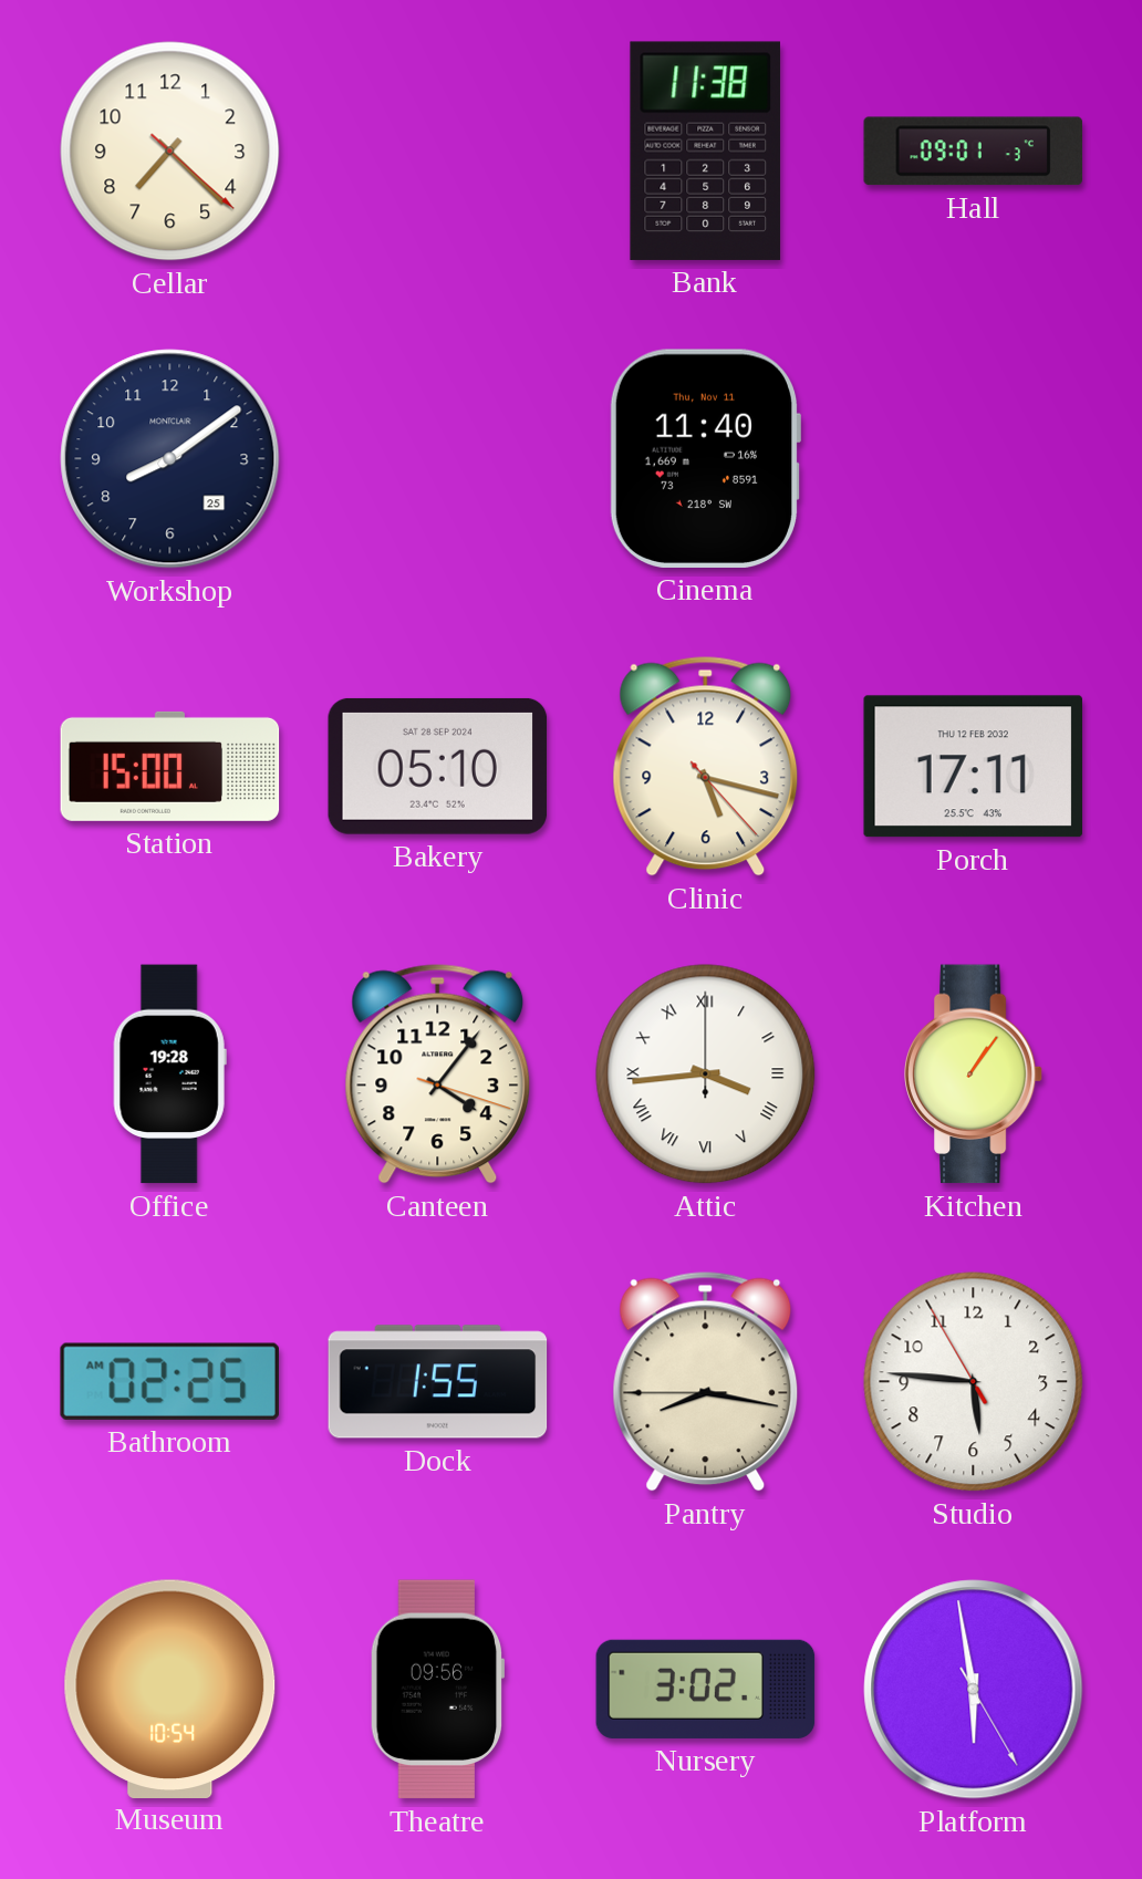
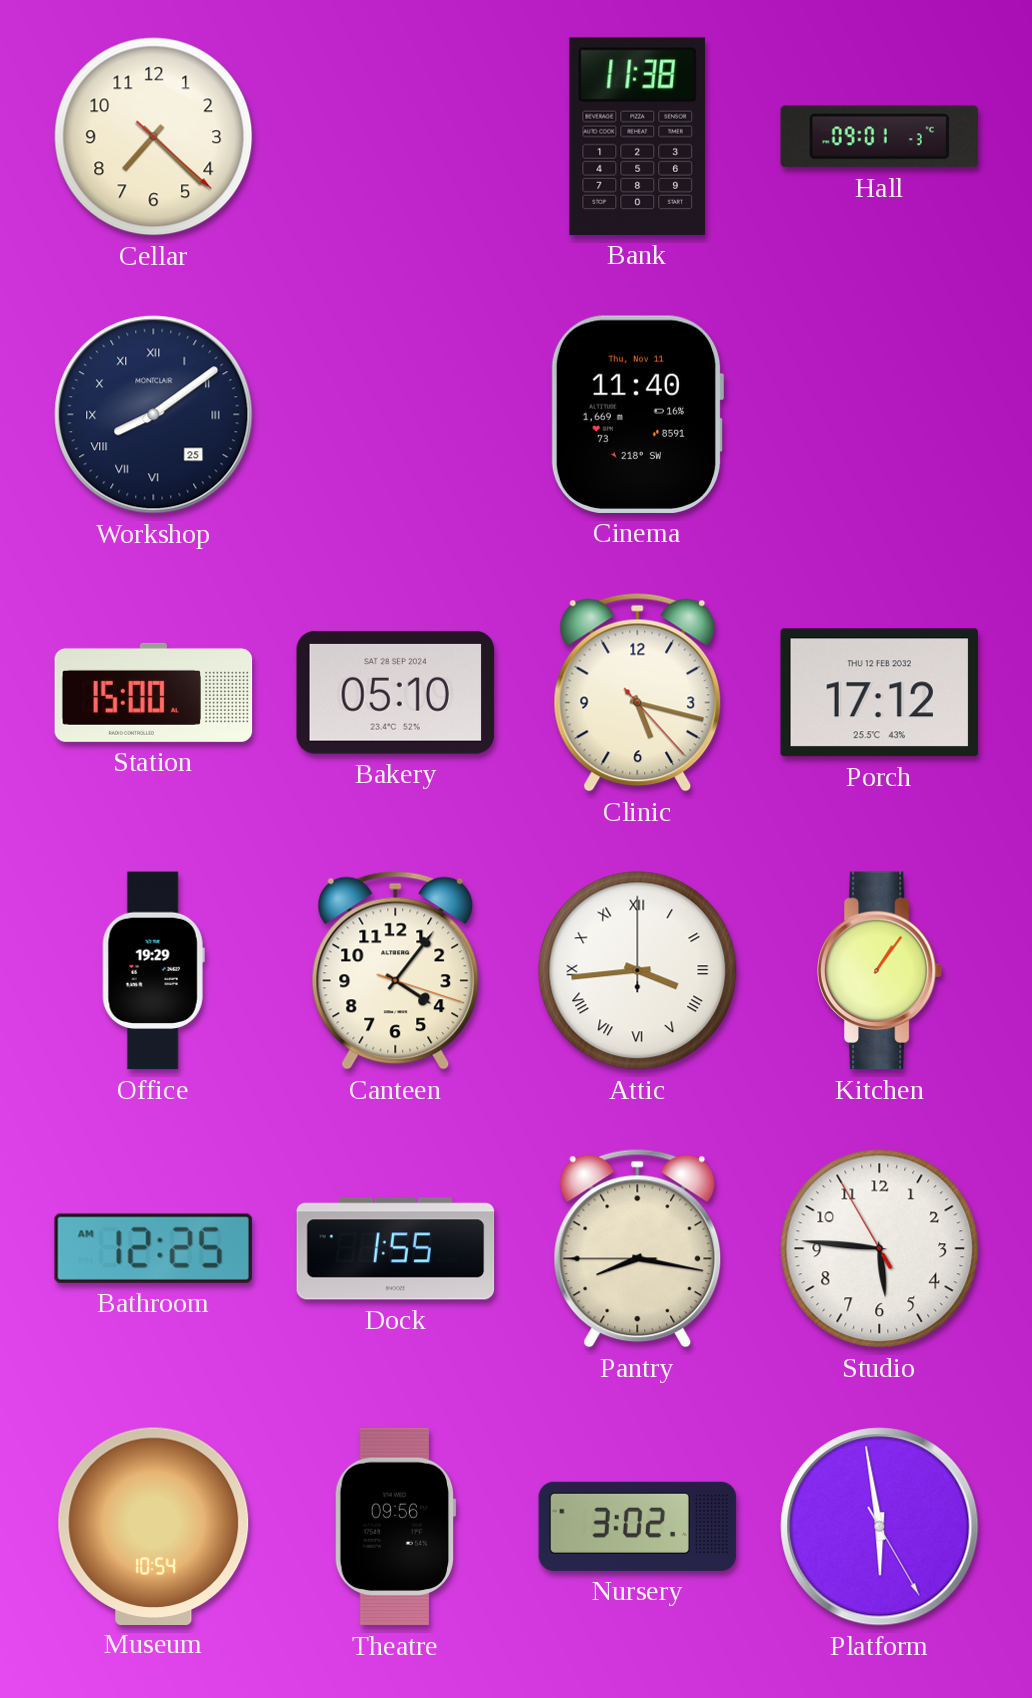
Workshop numerals: Arabic -> Roman (154, 415)
Porch: 17:11 -> 17:12 (879, 693)
Office: 19:28 -> 19:29 (153, 971)
Bathroom: 02:25 -> 12:25 (153, 1248)
